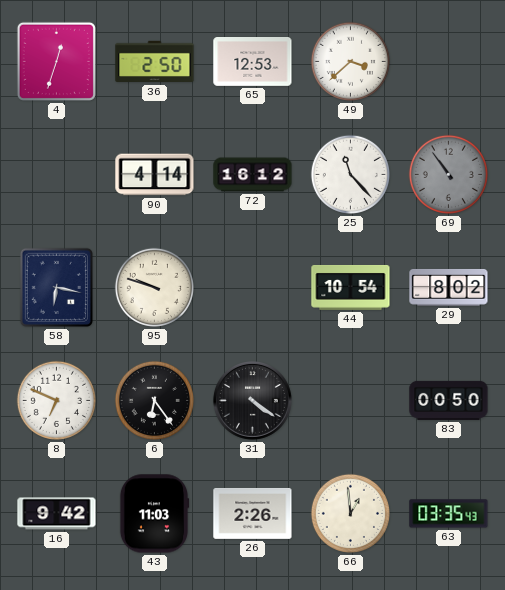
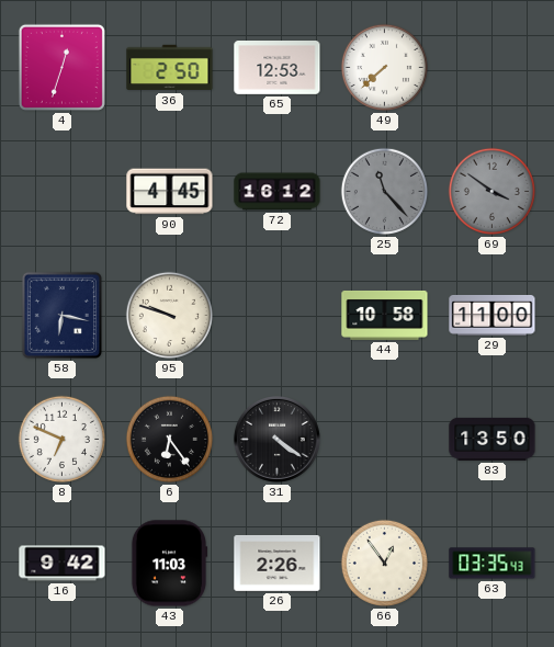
49: 3:38 -> 7:38 (384, 67)
90: 4:14 -> 4:45 (170, 192)
25 dial: white -> grey (384, 191)
69: 10:54 -> 3:51 (491, 191)
44: 10:54 -> 10:58 (385, 315)
29: 8:02 -> 11:00 (493, 315)
83: 00:50 -> 13:50 (493, 439)
66: 12:59 -> 12:54 (384, 563)
